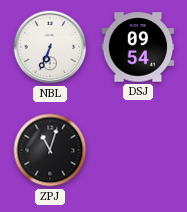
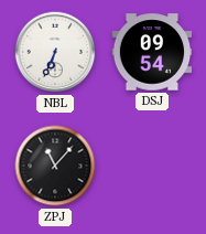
ZPJ: 11:03 -> 11:07 (55, 166)
